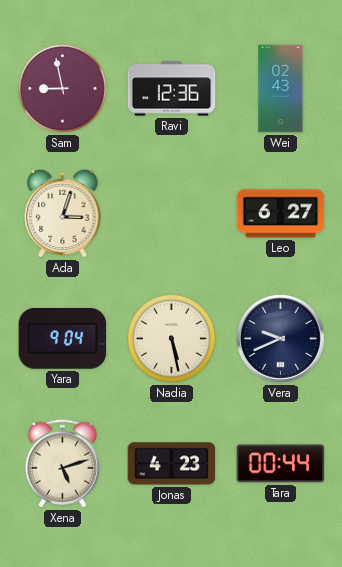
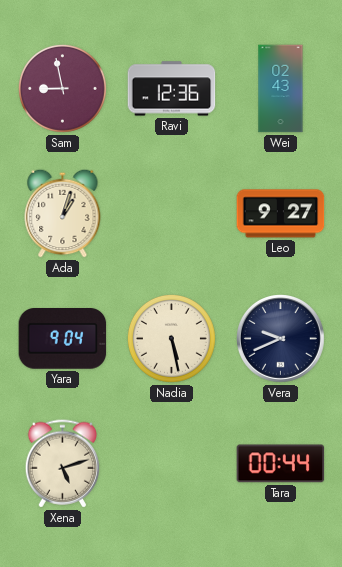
Ada: 3:03 -> 1:03 (63, 213)
Leo: 6:27 -> 9:27 (281, 214)
Jonas: 4:23 -> none (172, 464)
